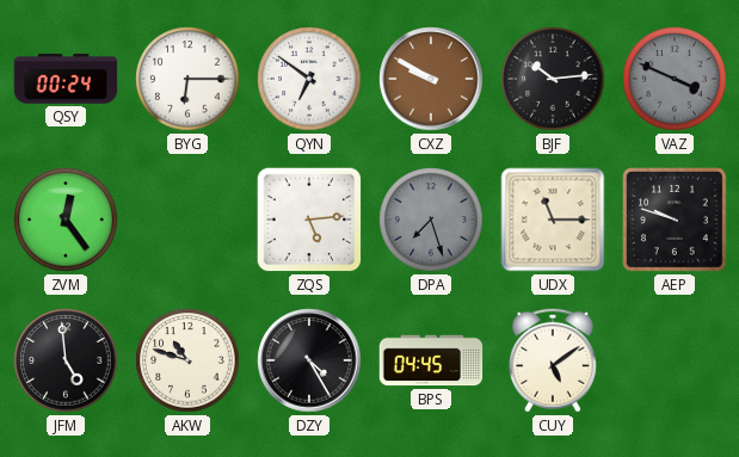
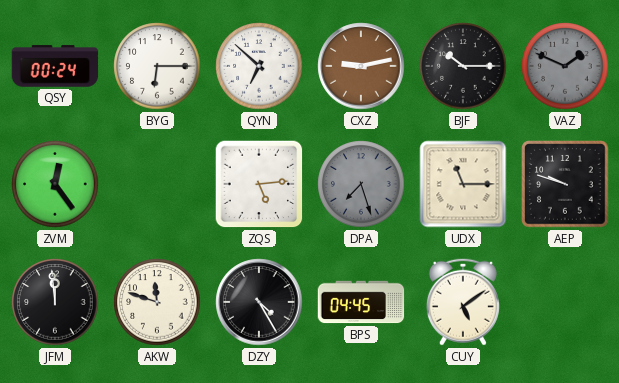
QYN: 6:51 -> 6:52 (259, 66)
CXZ: 9:50 -> 9:13 (361, 66)
BJF: 10:14 -> 10:15 (463, 66)
VAZ: 3:49 -> 1:49 (565, 66)
JFM: 4:59 -> 11:59 (55, 302)
AKW: 10:48 -> 11:48 (157, 302)
